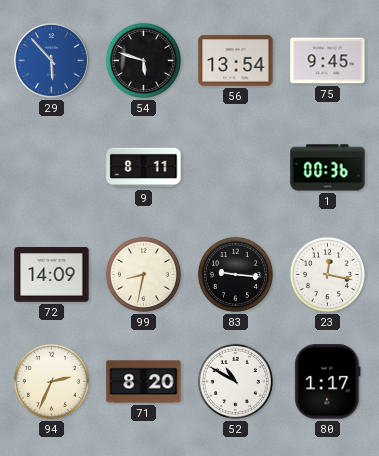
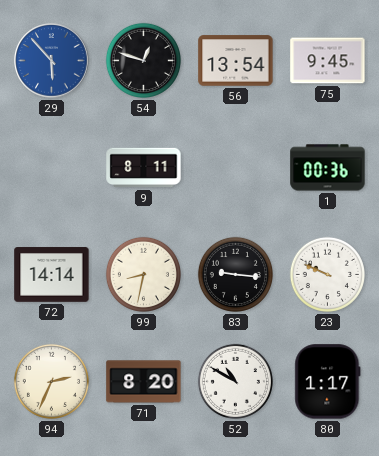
54: 5:48 -> 12:48 (143, 60)
72: 14:09 -> 14:14 (52, 275)
23: 12:17 -> 9:49 (327, 274)
